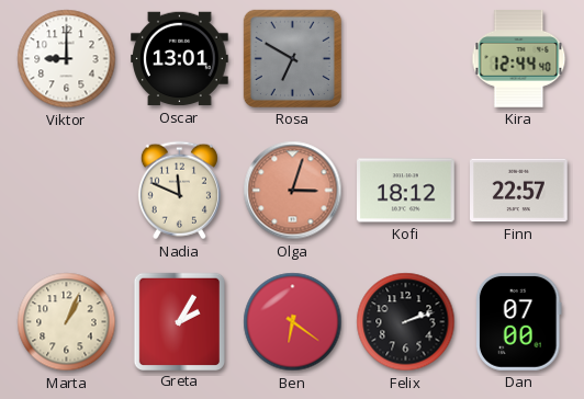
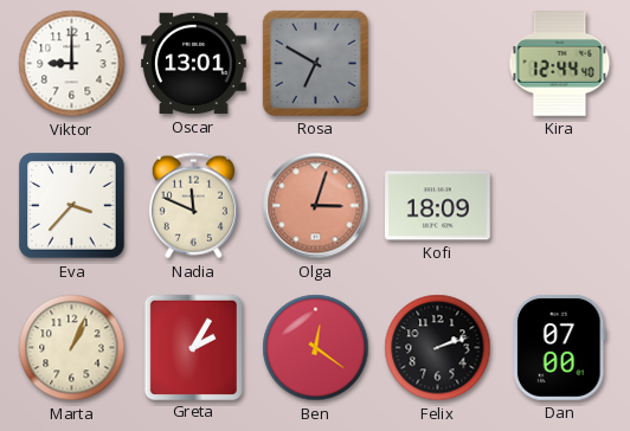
Eva: none -> 3:37 (72, 206)
Kofi: 18:12 -> 18:09 (438, 206)
Finn: 22:57 -> none (519, 191)
Ben: 6:21 -> 12:21 (316, 348)
